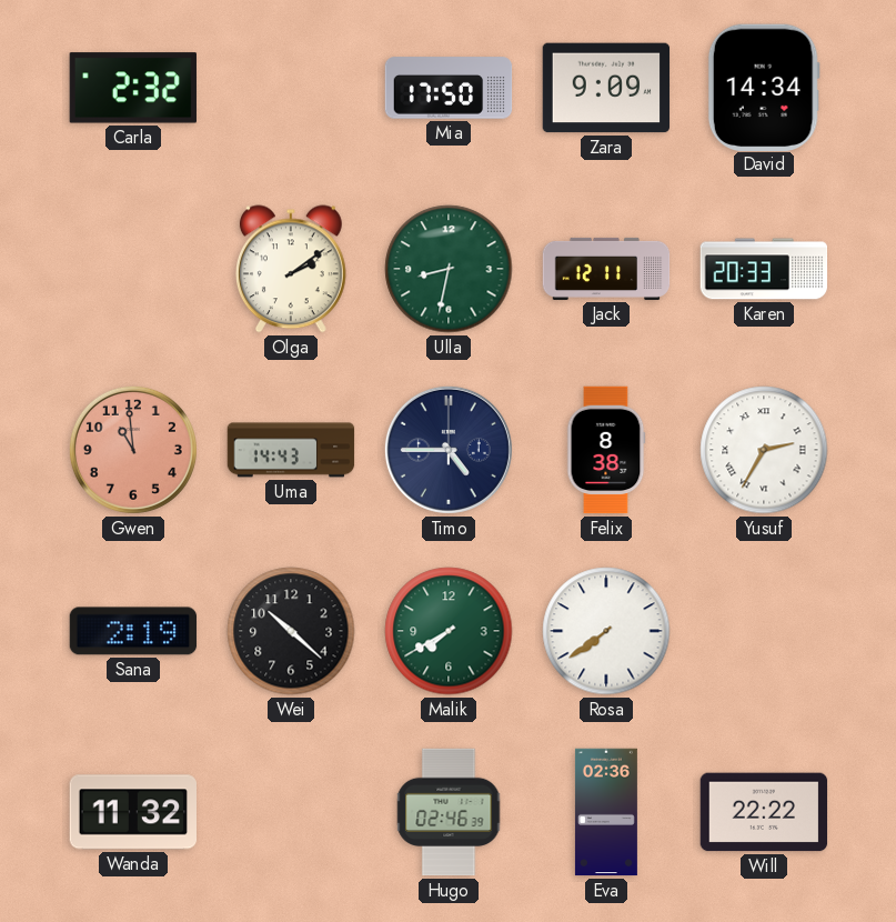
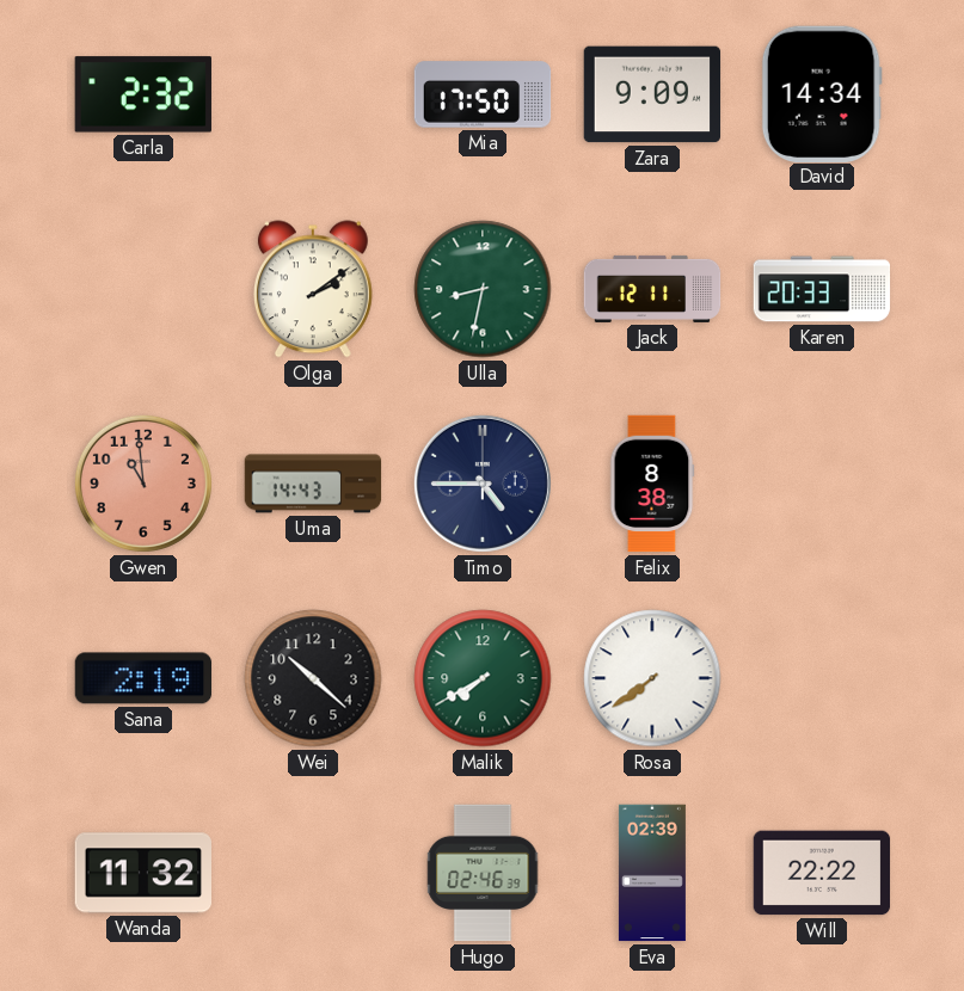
Yusuf: 2:35 -> none (764, 450)
Eva: 02:36 -> 02:39 (652, 873)
